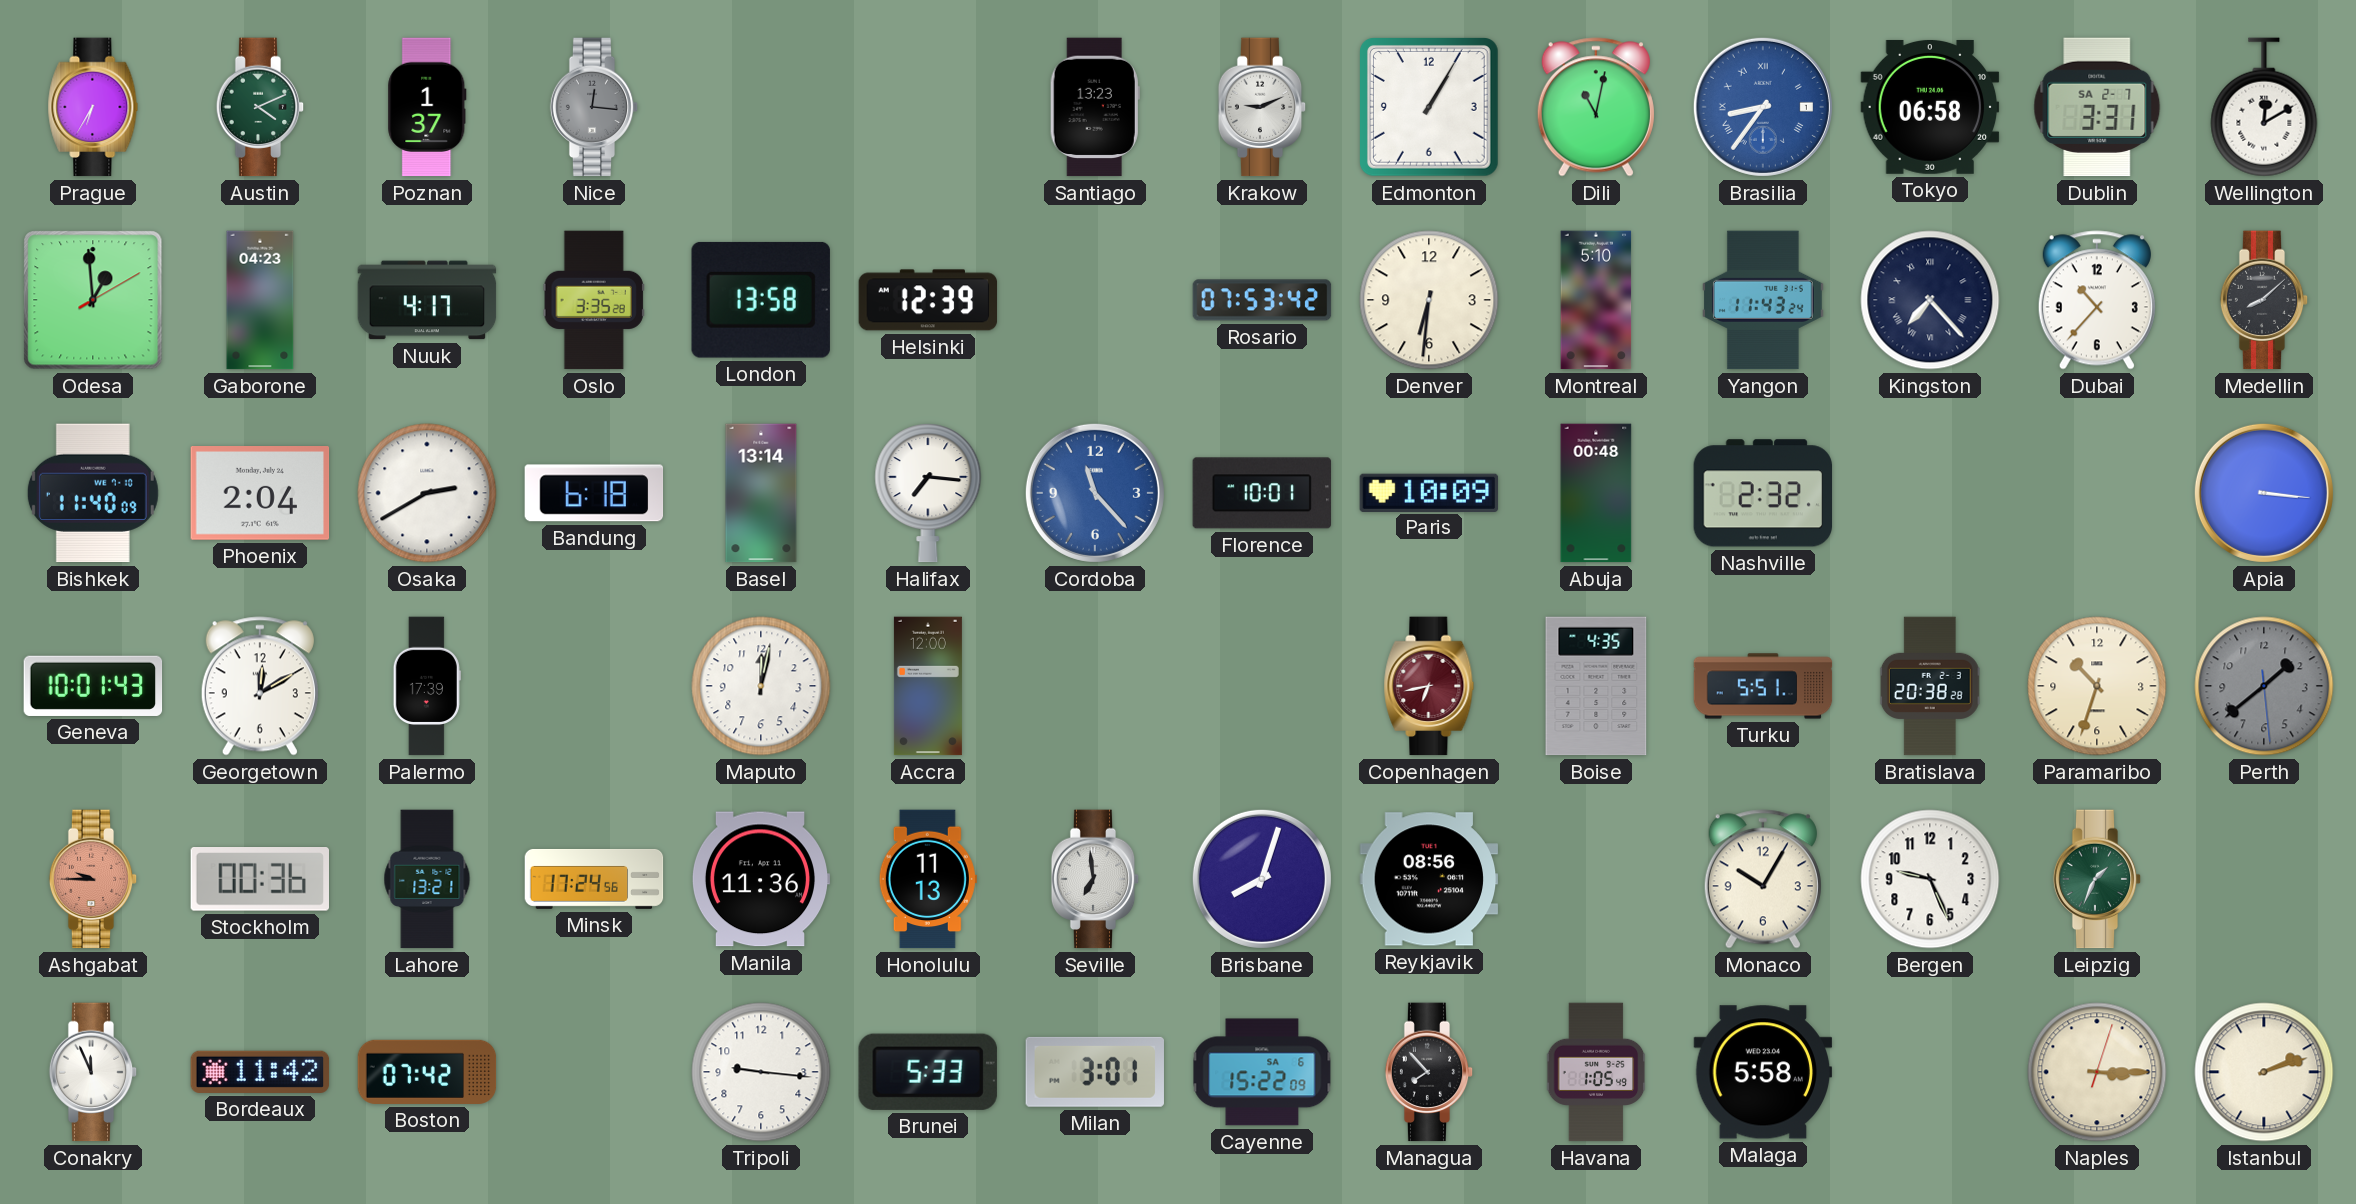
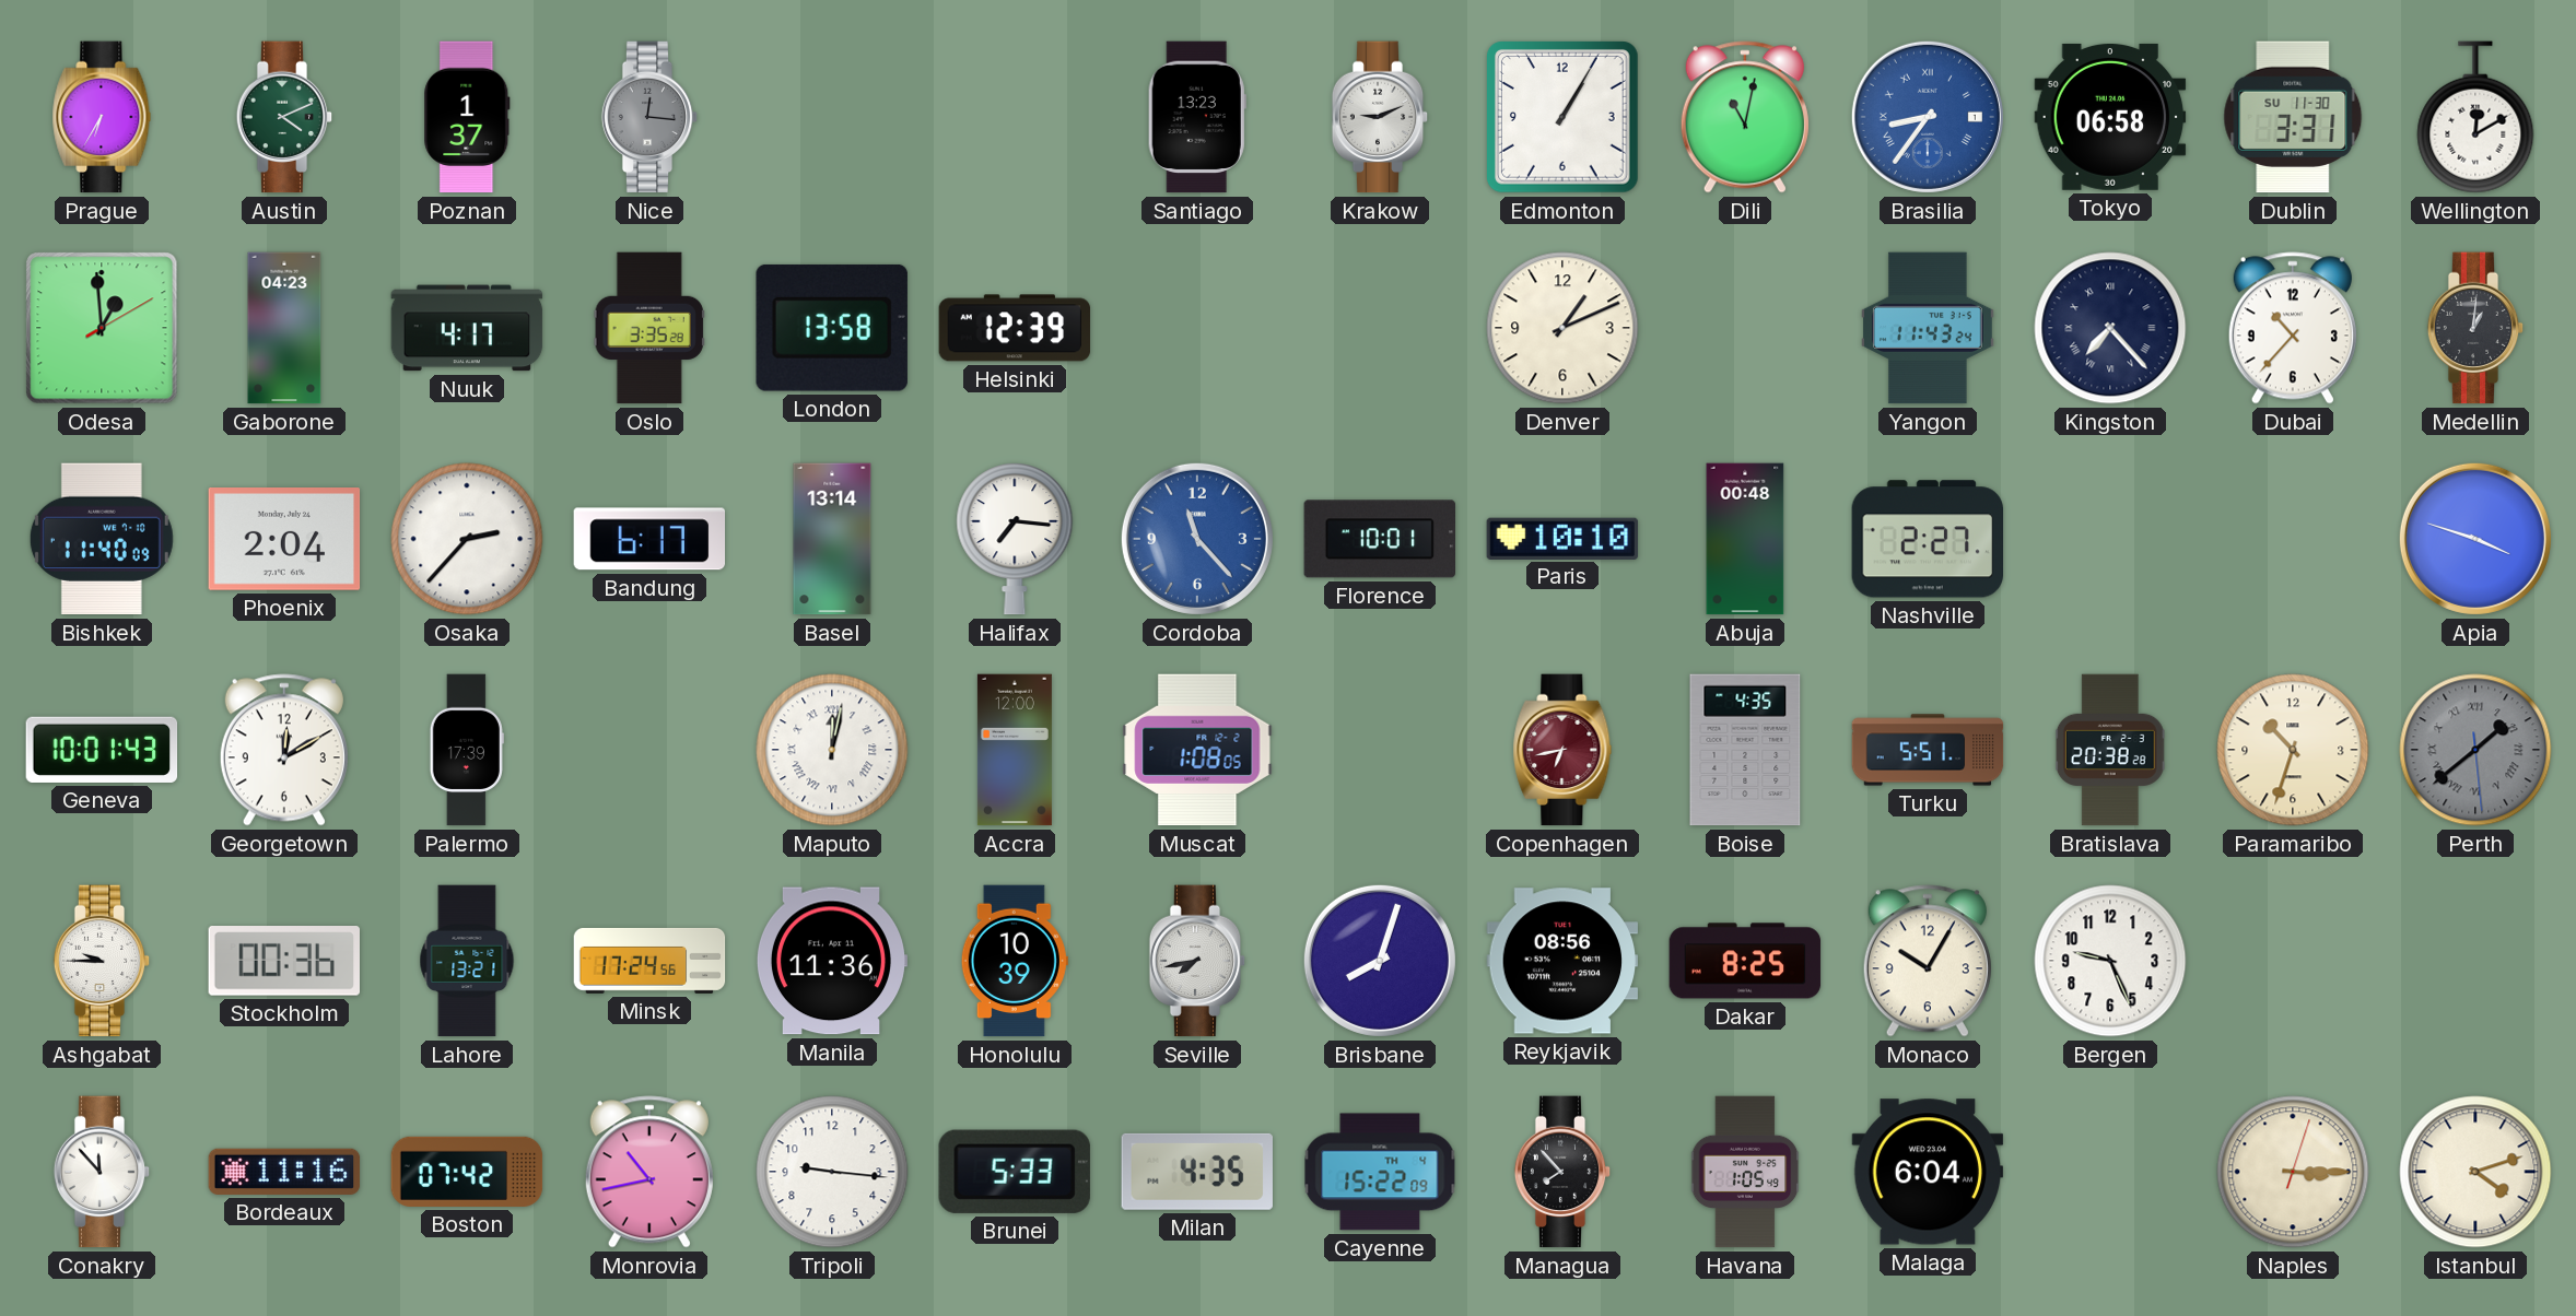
Dublin date: SA 2-7 -> SU 11-30 (2293, 117)
Rosario: 07:53 -> none (1262, 300)
Denver: 6:31 -> 1:11 (1562, 328)
Montreal: 5:10 -> none (1596, 300)
Medellin: 8:08 -> 1:01 (2475, 328)
Osaka: 2:40 -> 2:37 (467, 539)
Bandung: 6:18 -> 6:17 (649, 539)
Paris: 10:09 -> 10:10 (1562, 538)
Nashville: 2:32 -> 2:27 (1928, 539)
Apia: 3:16 -> 3:48 (2475, 539)
Maputo numerals: Arabic -> Roman (832, 750)
Muscat: none -> 1:08 (1197, 750)
Perth numerals: Arabic -> Roman (2475, 750)
Ashgabat dial: salmon -> white (102, 961)
Honolulu: 11:13 -> 10:39 (1015, 961)
Seville: 6:59 -> 7:43 (1197, 961)
Dakar: none -> 8:25 (1745, 961)
Leipzig: 1:34 -> none (2097, 879)
Conakry: 11:56 -> 11:53 (102, 1172)
Bordeaux: 11:42 -> 11:16 (284, 1172)
Monrovia: none -> 10:43 (649, 1172)
Milan: 3:01 -> 4:35 (1197, 1172)
Cayenne date: SA 6 -> TH 4 (1380, 1172)
Malaga: 5:58 -> 6:04 (1928, 1172)
Istanbul: 2:12 -> 4:12 (2475, 1172)
